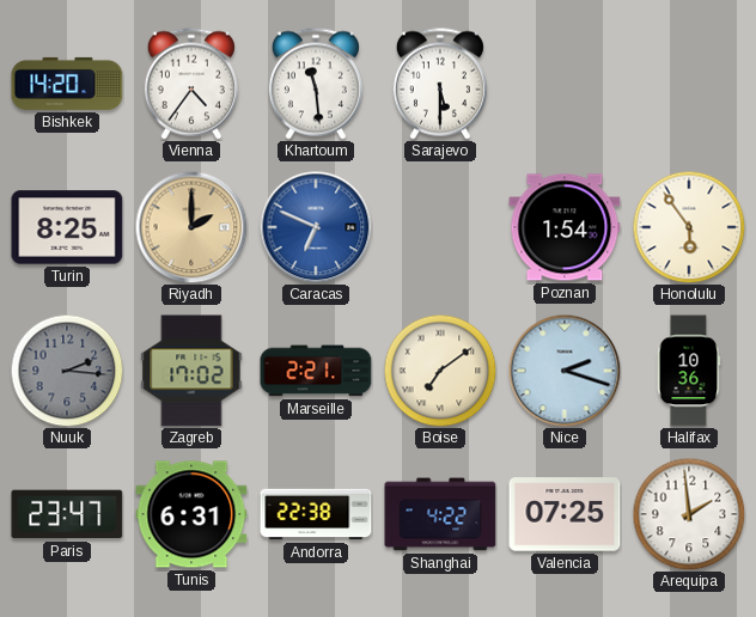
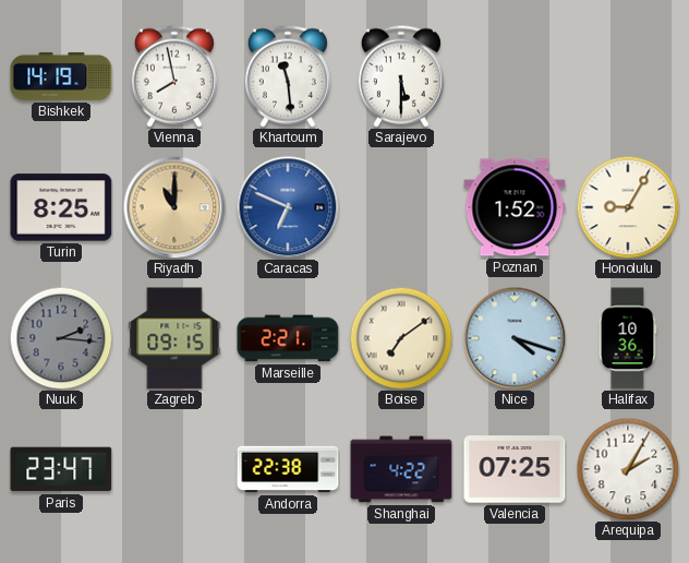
Bishkek: 14:20 -> 14:19 (61, 76)
Vienna: 4:36 -> 7:58 (174, 76)
Riyadh: 2:00 -> 11:00 (174, 207)
Poznan: 1:54 -> 1:52 (515, 207)
Honolulu: 5:54 -> 9:05 (628, 207)
Zagreb: 17:02 -> 09:15 (174, 338)
Nice: 2:18 -> 4:18 (515, 338)
Tunis: 6:31 -> none (191, 514)
Arequipa: 1:59 -> 2:05 (628, 469)
